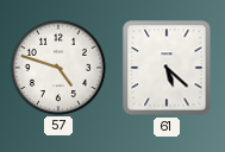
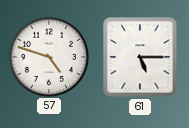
61: 5:22 -> 5:15 (140, 57)
